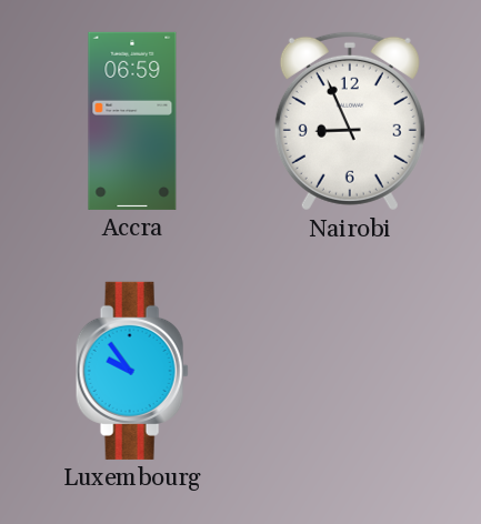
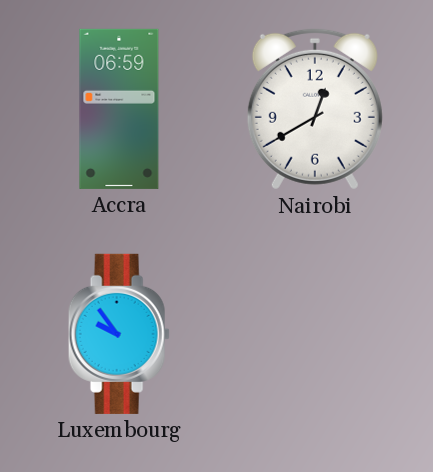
Nairobi: 8:56 -> 12:40 (315, 109)
